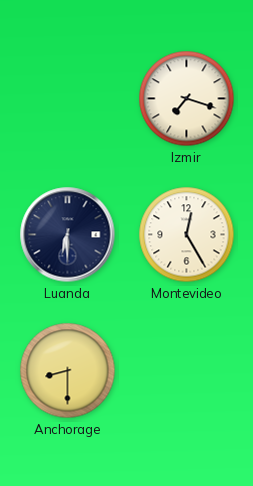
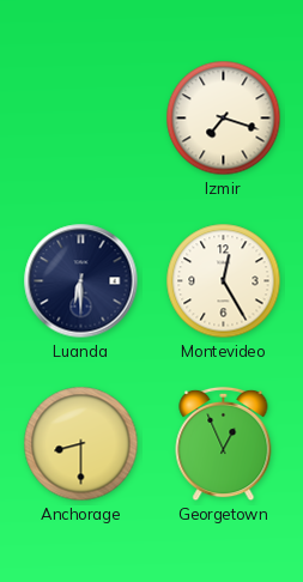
Georgetown: none -> 12:56 (224, 444)
